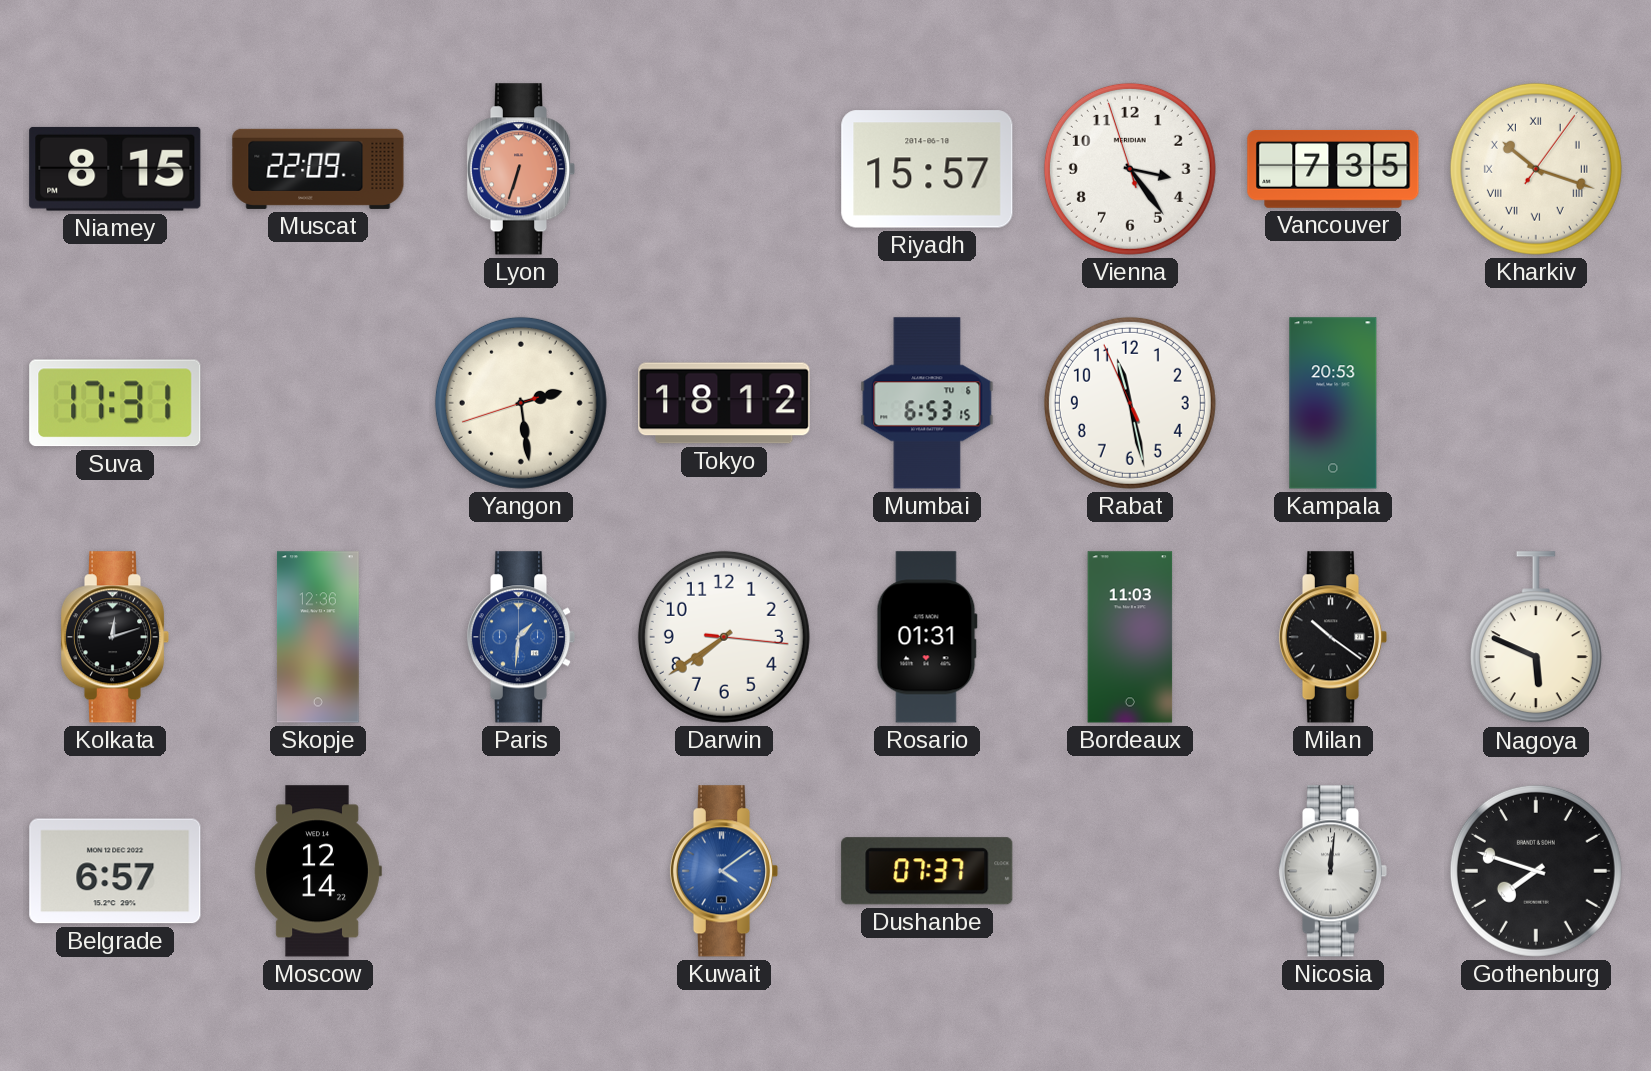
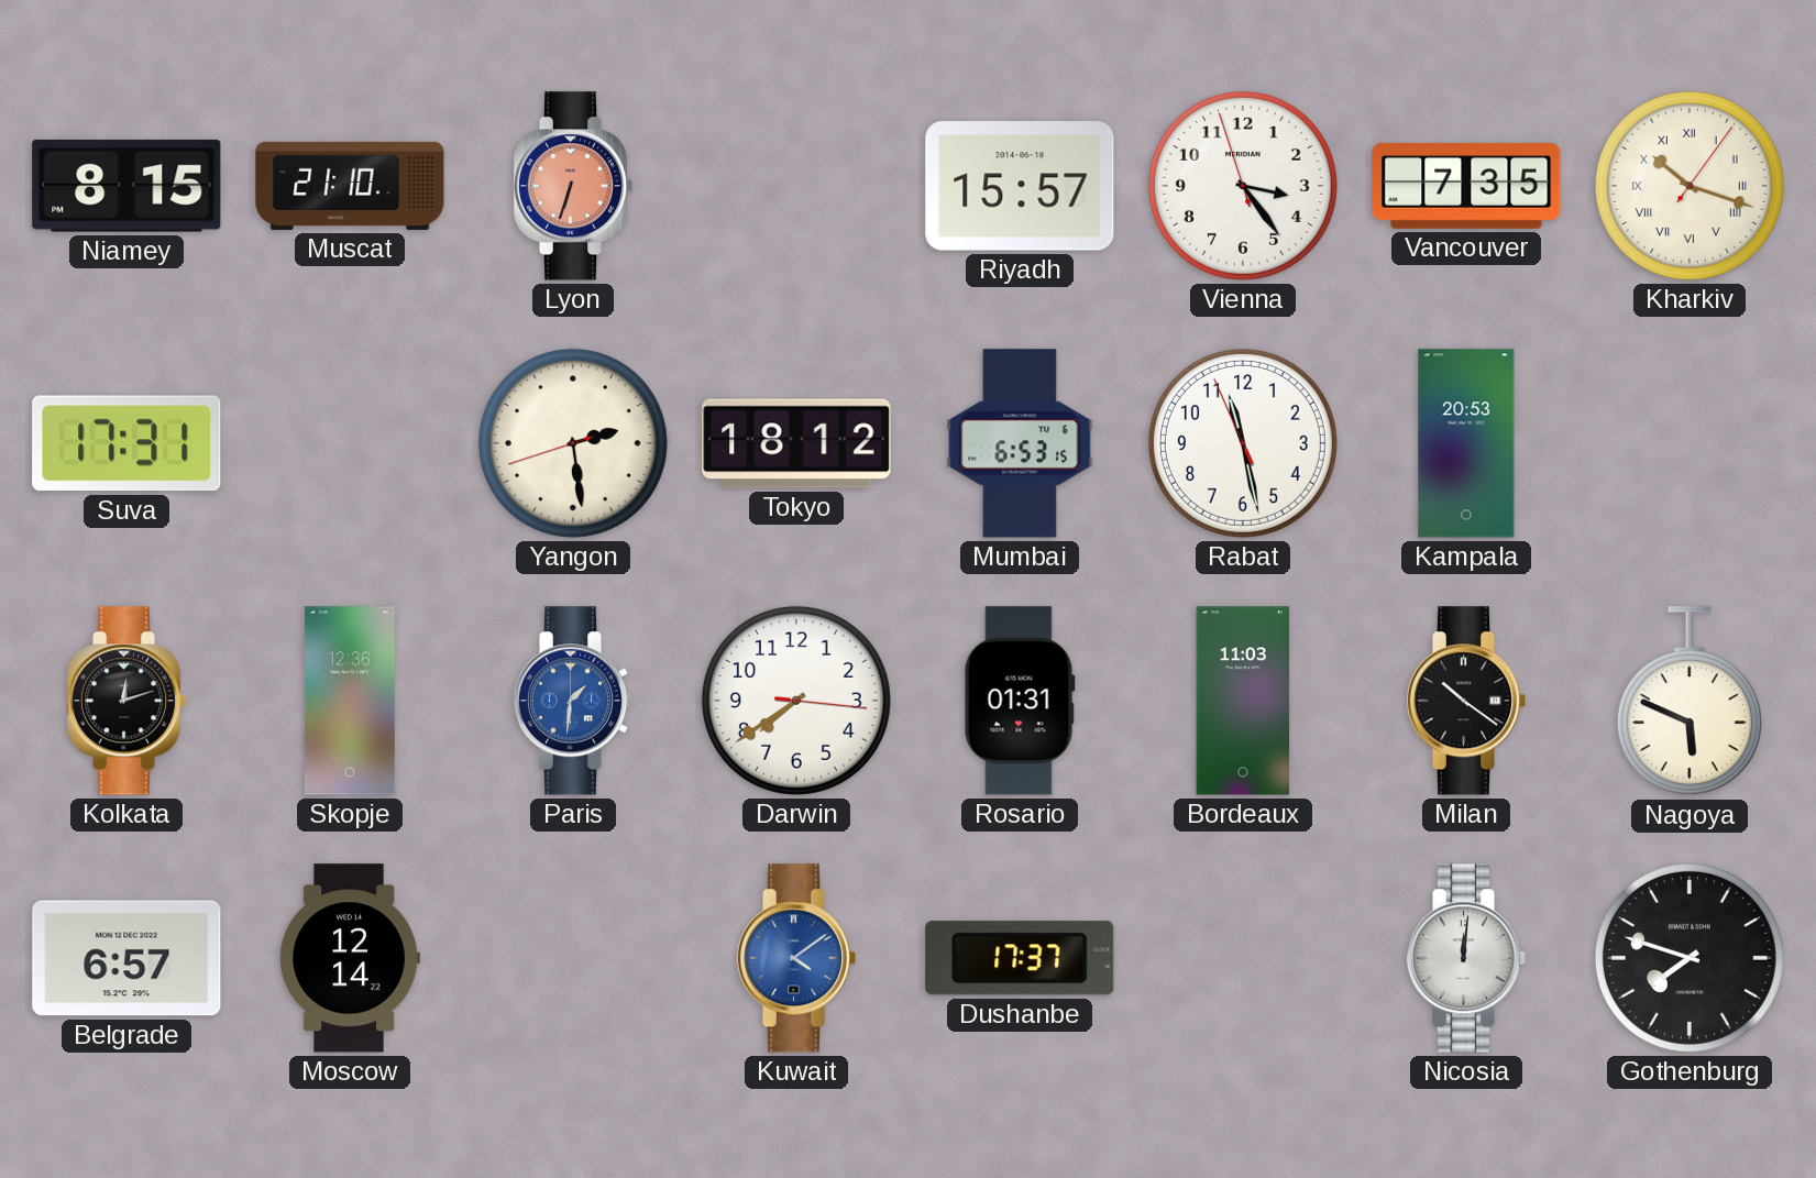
Muscat: 22:09 -> 21:10 (350, 186)
Dushanbe: 07:37 -> 17:37 (1020, 958)
